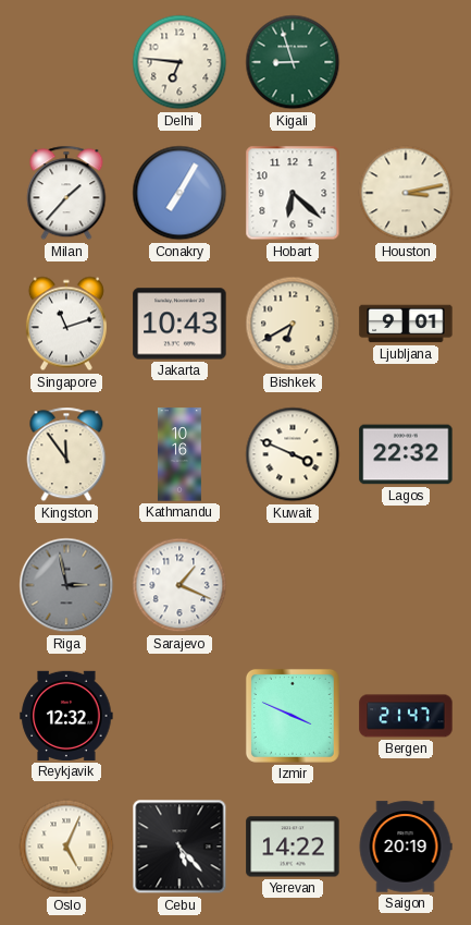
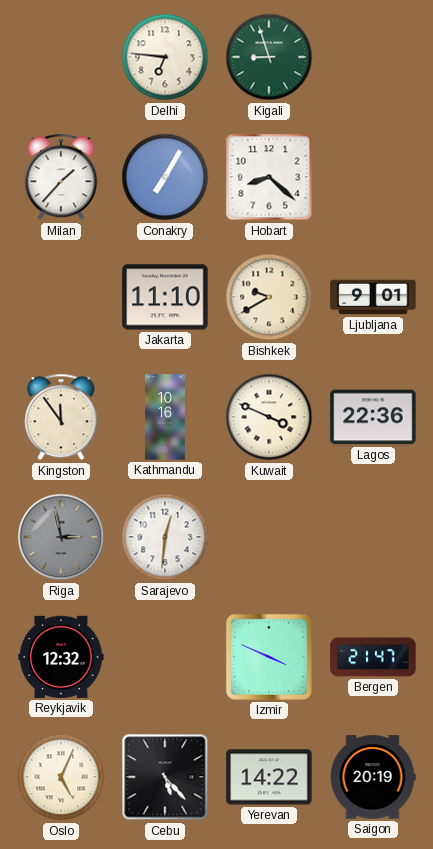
Hobart: 6:22 -> 8:22 (269, 177)
Houston: 3:13 -> none (406, 193)
Singapore: 11:12 -> none (66, 324)
Jakarta: 10:43 -> 11:10 (165, 297)
Bishkek: 6:40 -> 9:40 (269, 297)
Lagos: 22:32 -> 22:36 (373, 417)
Sarajevo: 1:19 -> 12:31 (165, 537)
